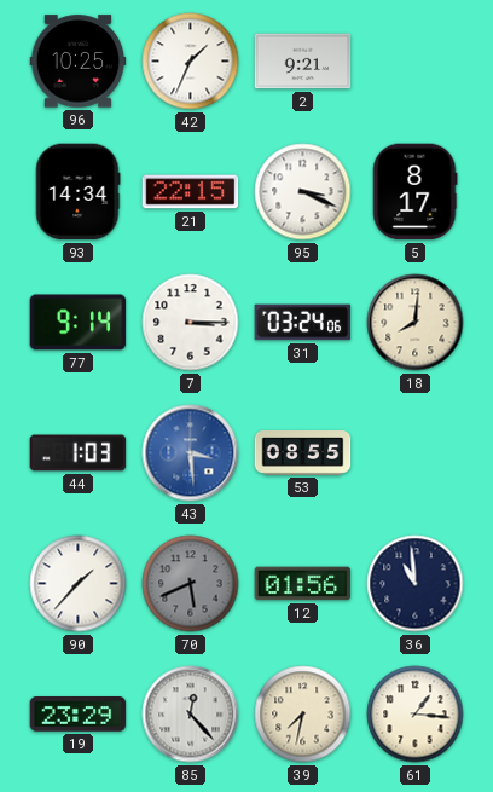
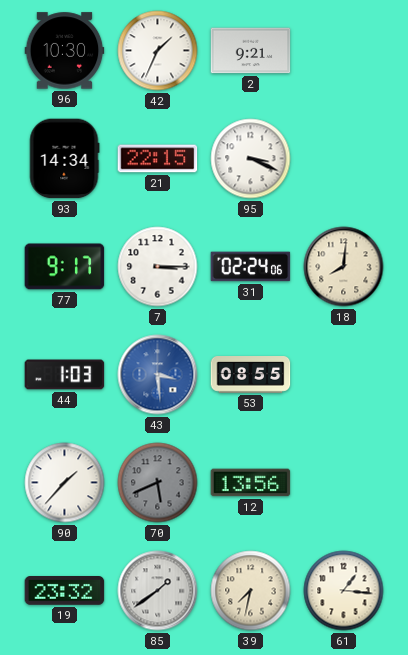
96: 10:25 -> 10:30 (65, 51)
5: 8:17 -> none (414, 192)
77: 9:14 -> 9:17 (65, 267)
31: 03:24 -> 02:24 (251, 267)
12: 01:56 -> 13:56 (251, 483)
36: 10:59 -> none (416, 584)
19: 23:29 -> 23:32 (65, 591)
85: 12:23 -> 1:39 (158, 591)
